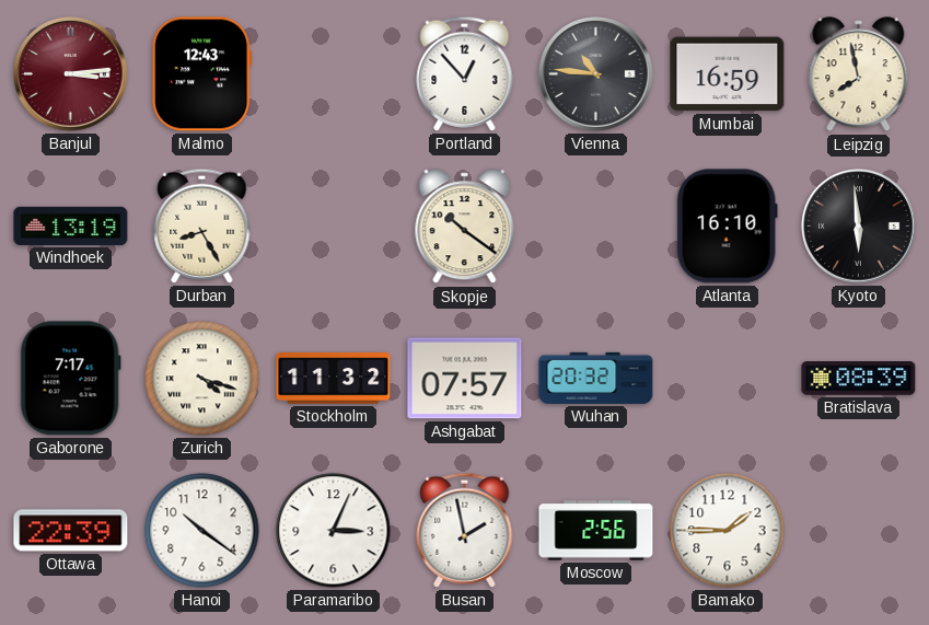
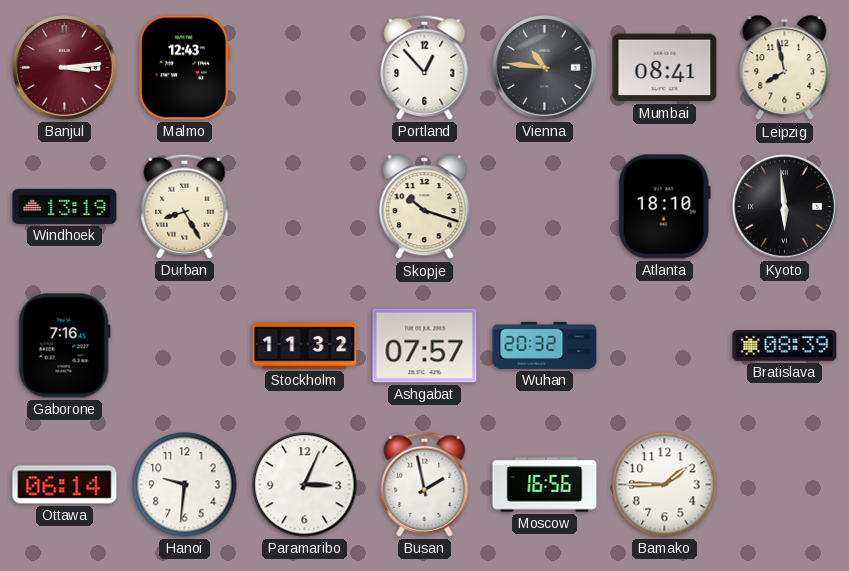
Mumbai: 16:59 -> 08:41 (665, 68)
Skopje: 10:21 -> 10:18 (425, 207)
Atlanta: 16:10 -> 18:10 (664, 207)
Gaborone: 7:17 -> 7:16 (64, 346)
Zurich: 4:18 -> none (202, 379)
Ottawa: 22:39 -> 06:14 (65, 485)
Hanoi: 10:21 -> 9:31 (185, 485)
Moscow: 2:56 -> 16:56 (545, 485)
